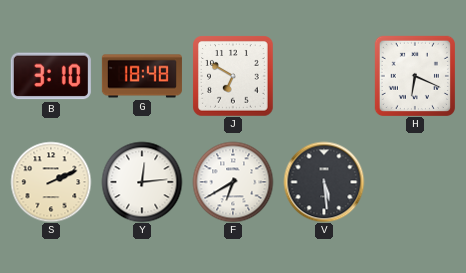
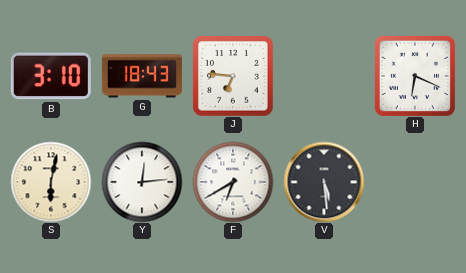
G: 18:48 -> 18:43 (142, 76)
J: 6:50 -> 6:46 (233, 76)
S: 2:11 -> 6:02 (51, 182)
